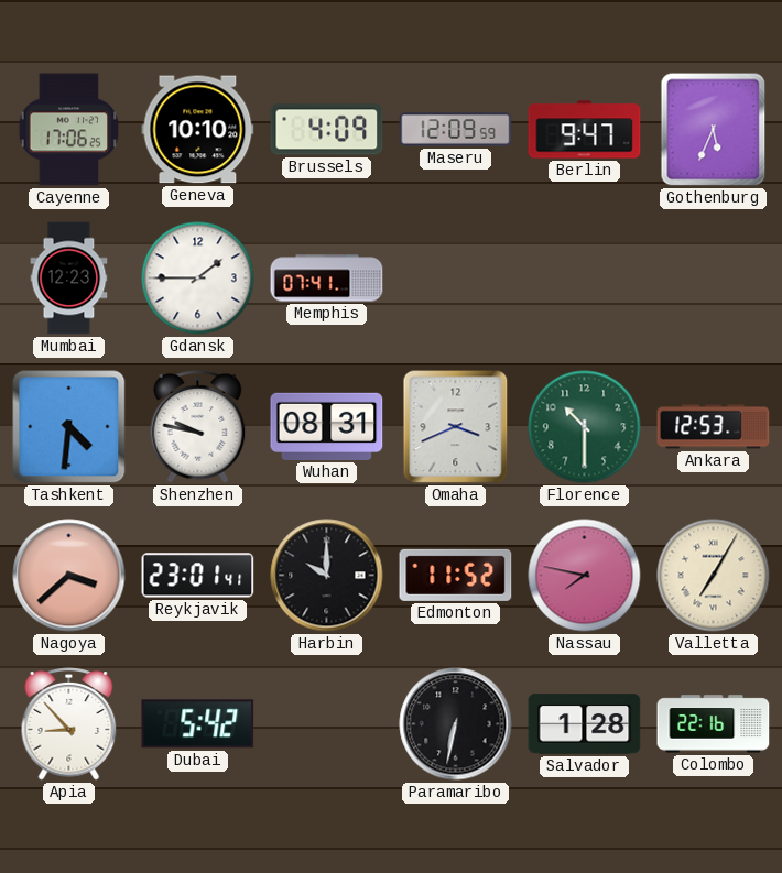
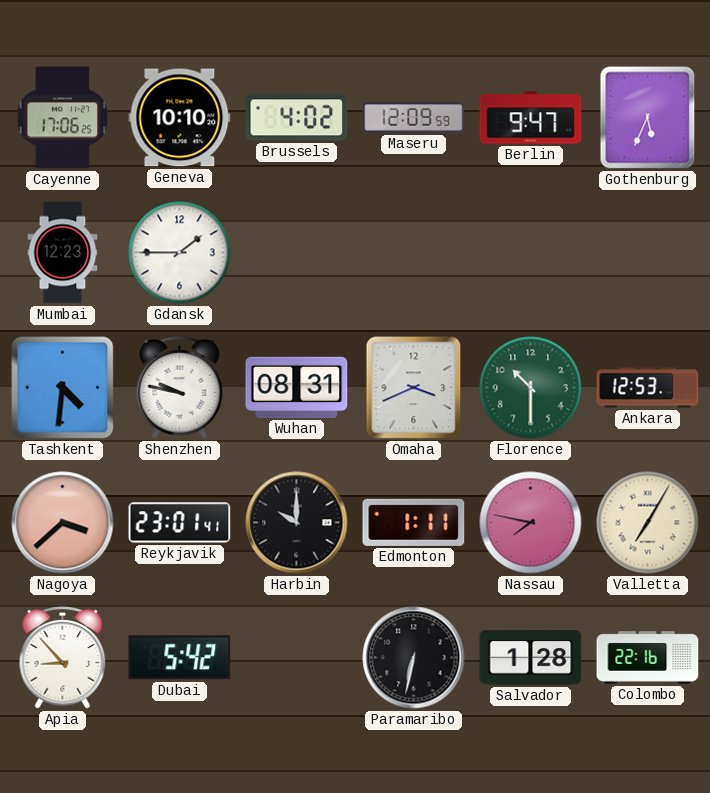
Brussels: 4:09 -> 4:02 (297, 118)
Memphis: 07:41 -> none (327, 279)
Edmonton: 11:52 -> 1:11 (414, 522)
